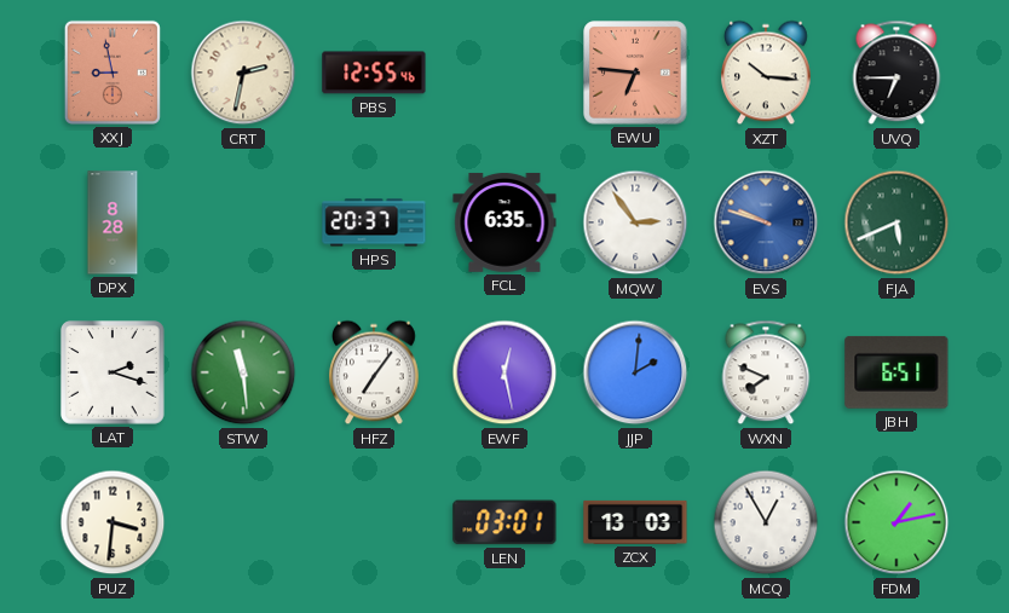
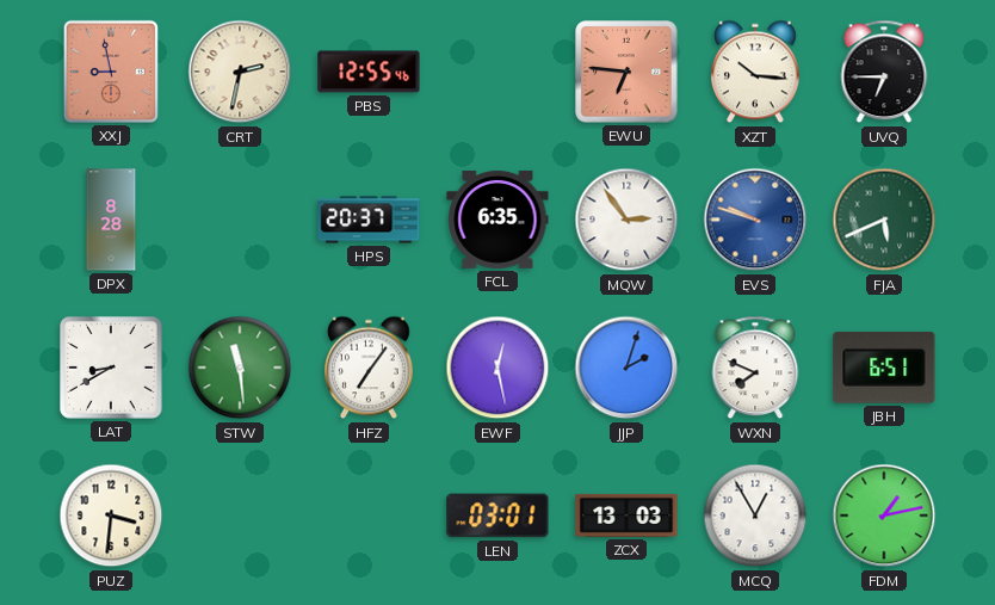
LAT: 2:18 -> 8:40 (112, 369)
JJP: 2:01 -> 2:03 (626, 368)
